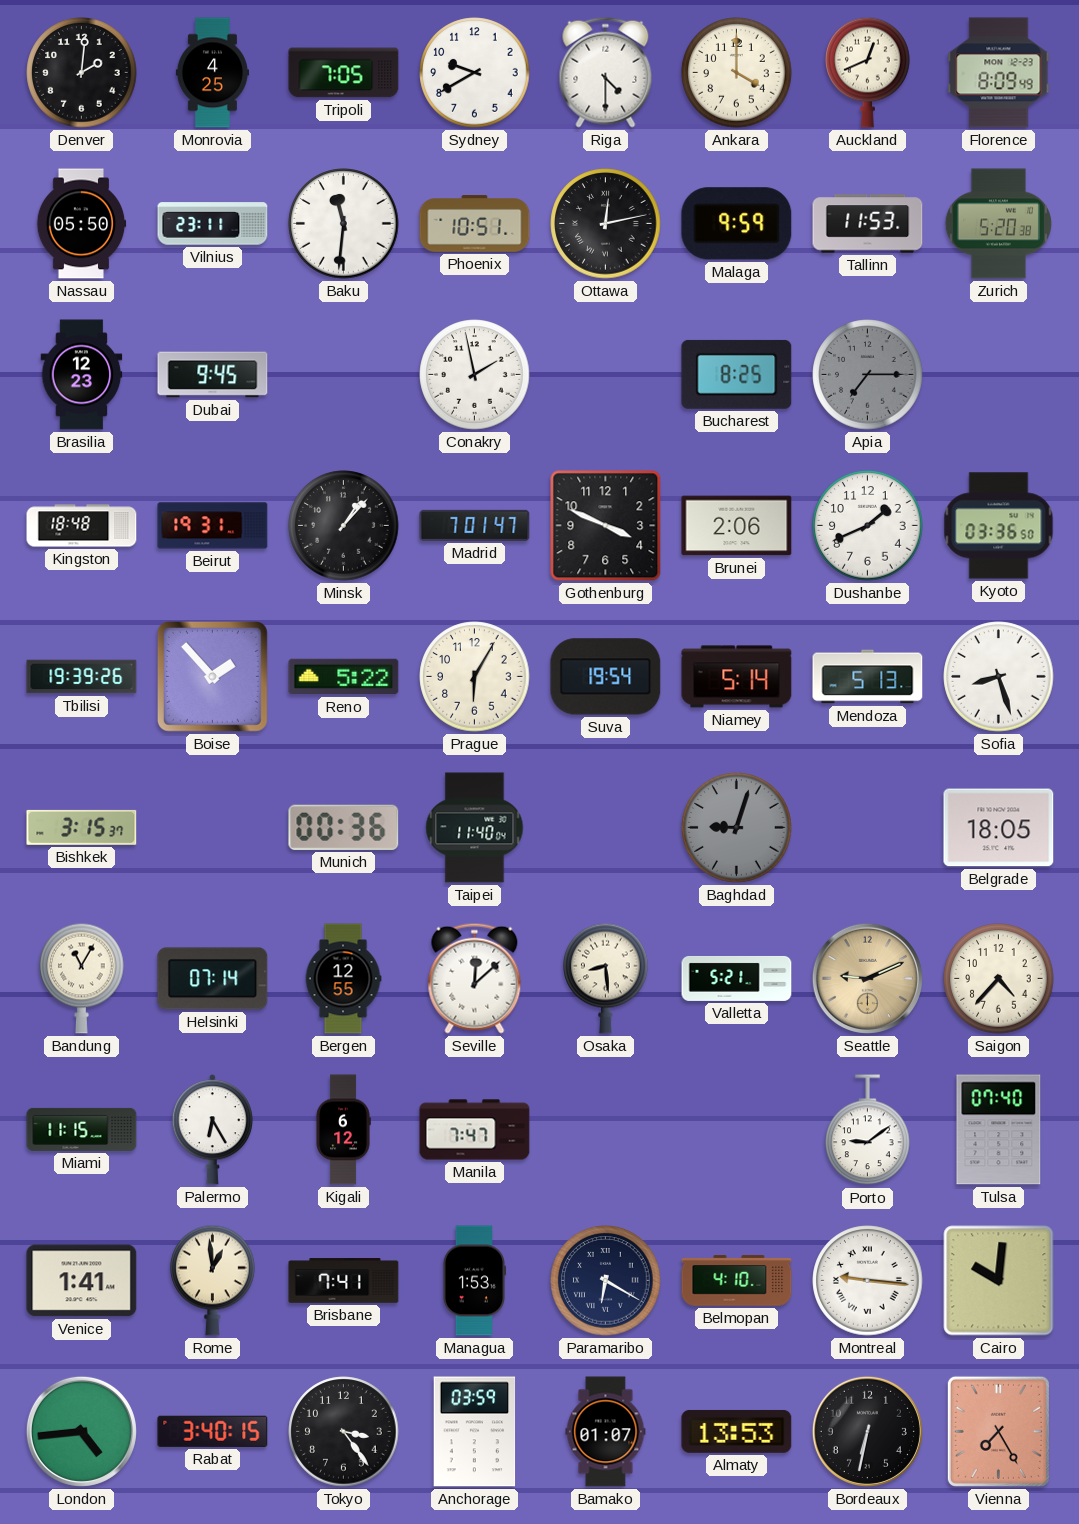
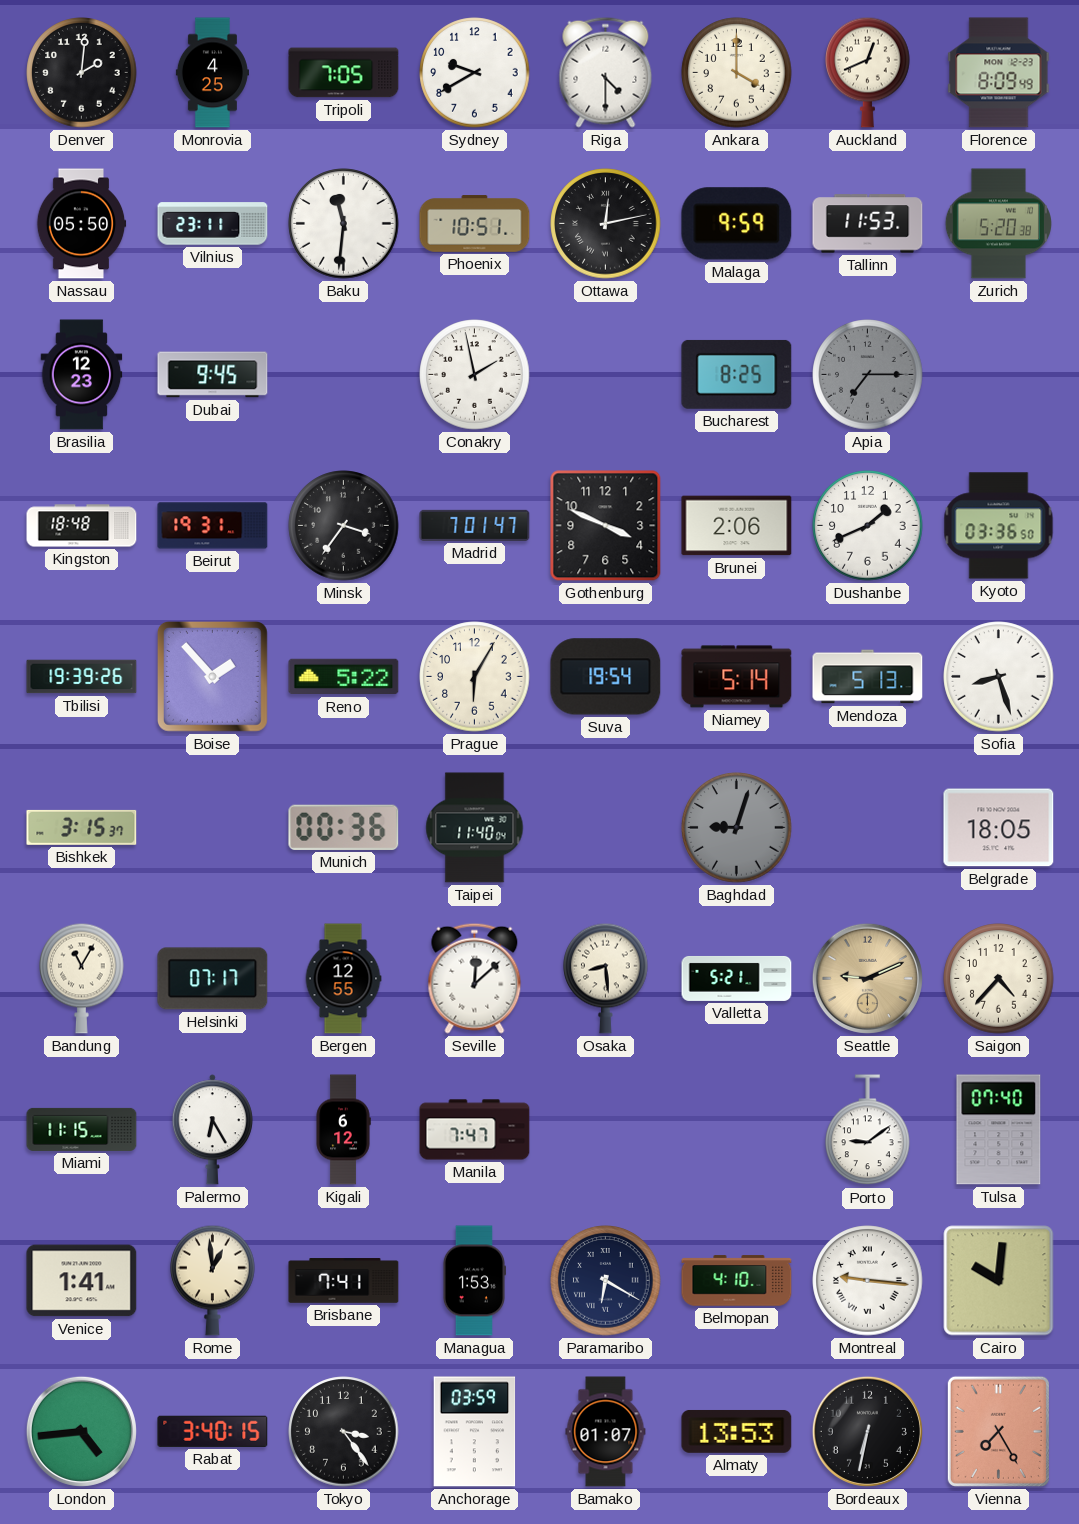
Minsk: 1:07 -> 3:36 (344, 526)
Helsinki: 07:14 -> 07:17 (213, 979)
